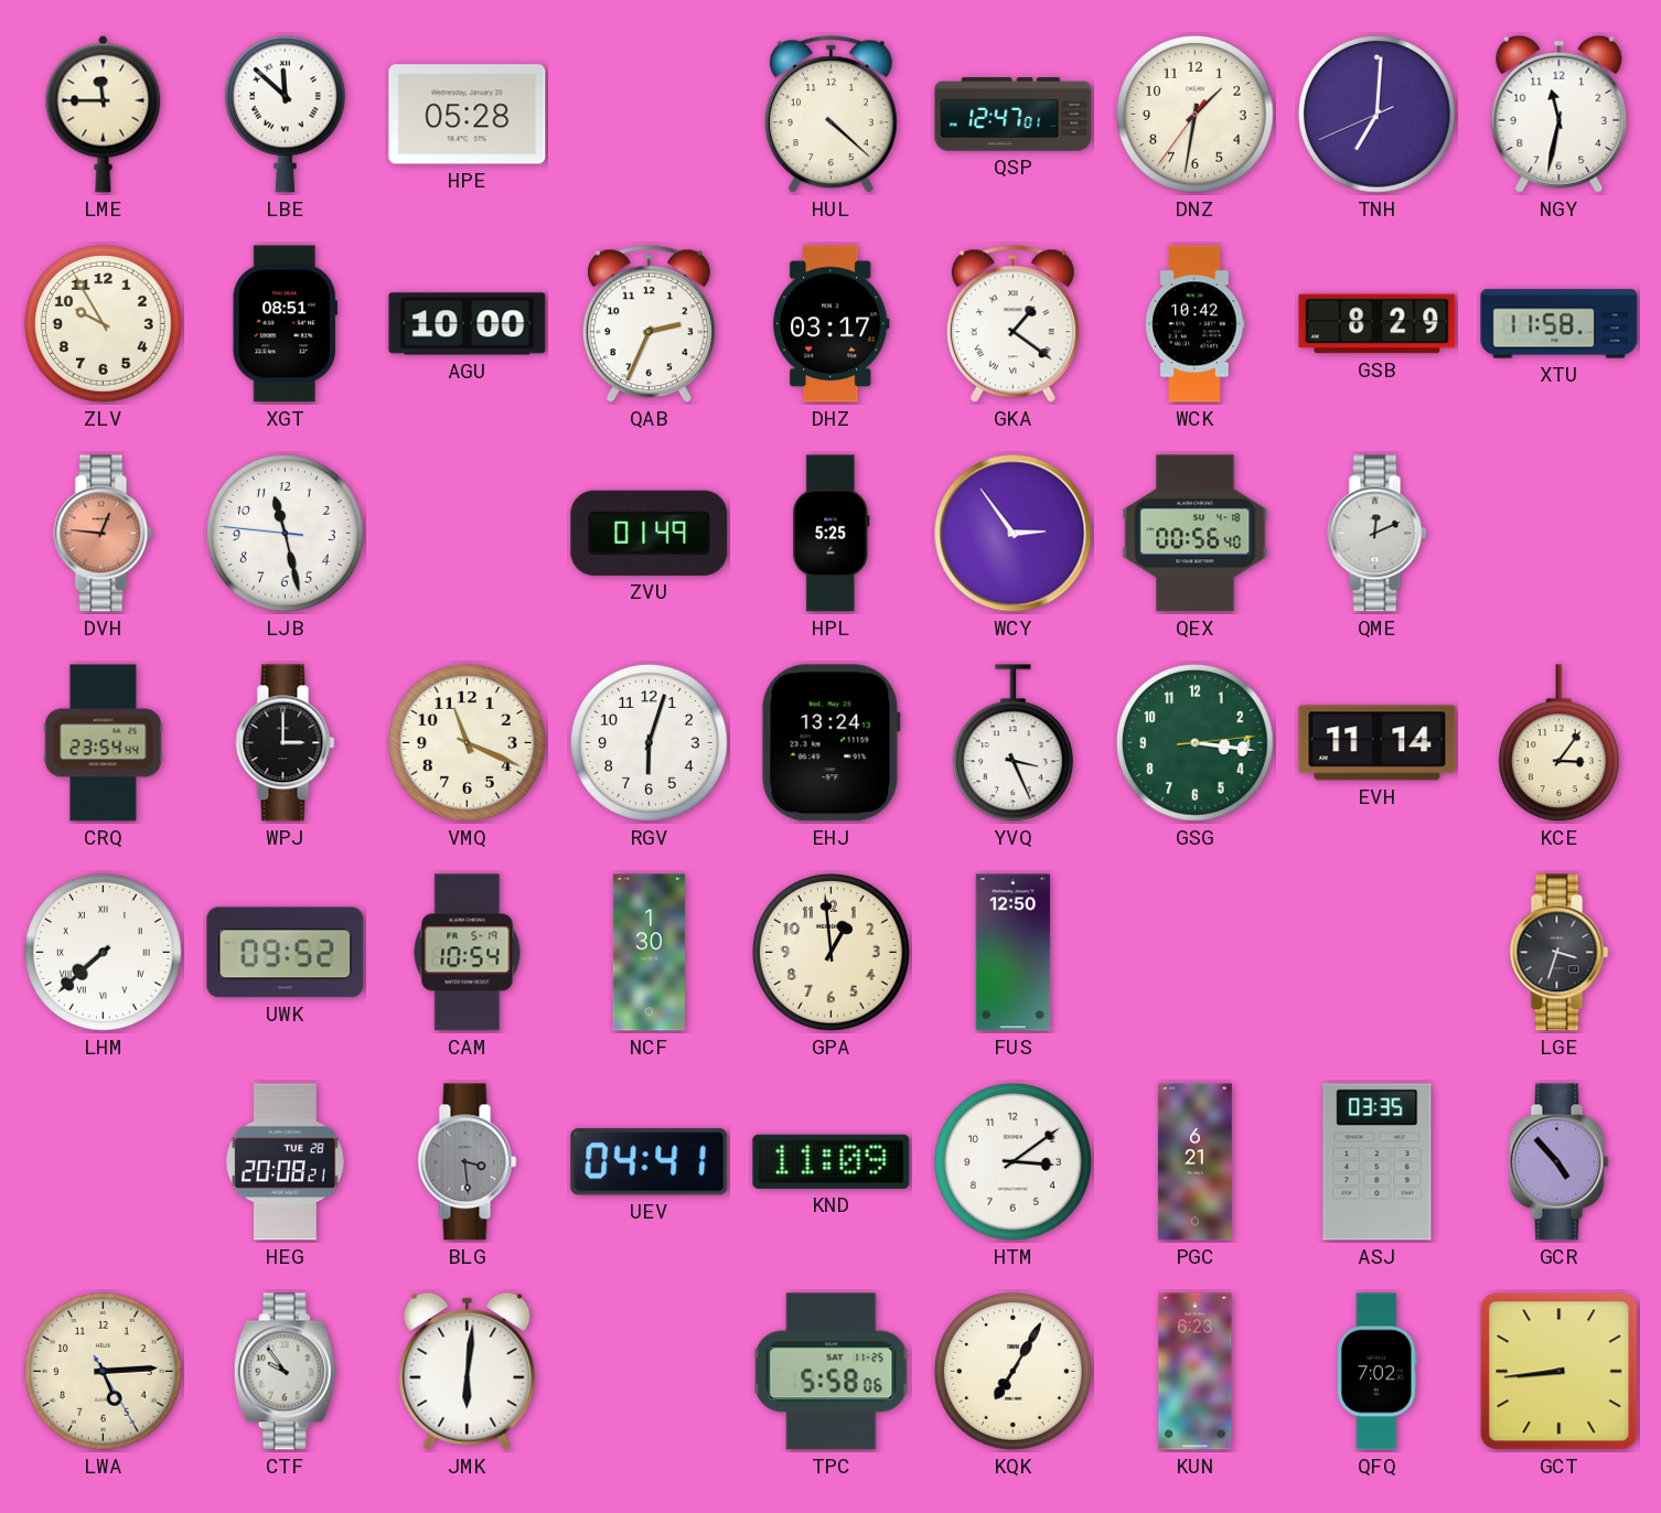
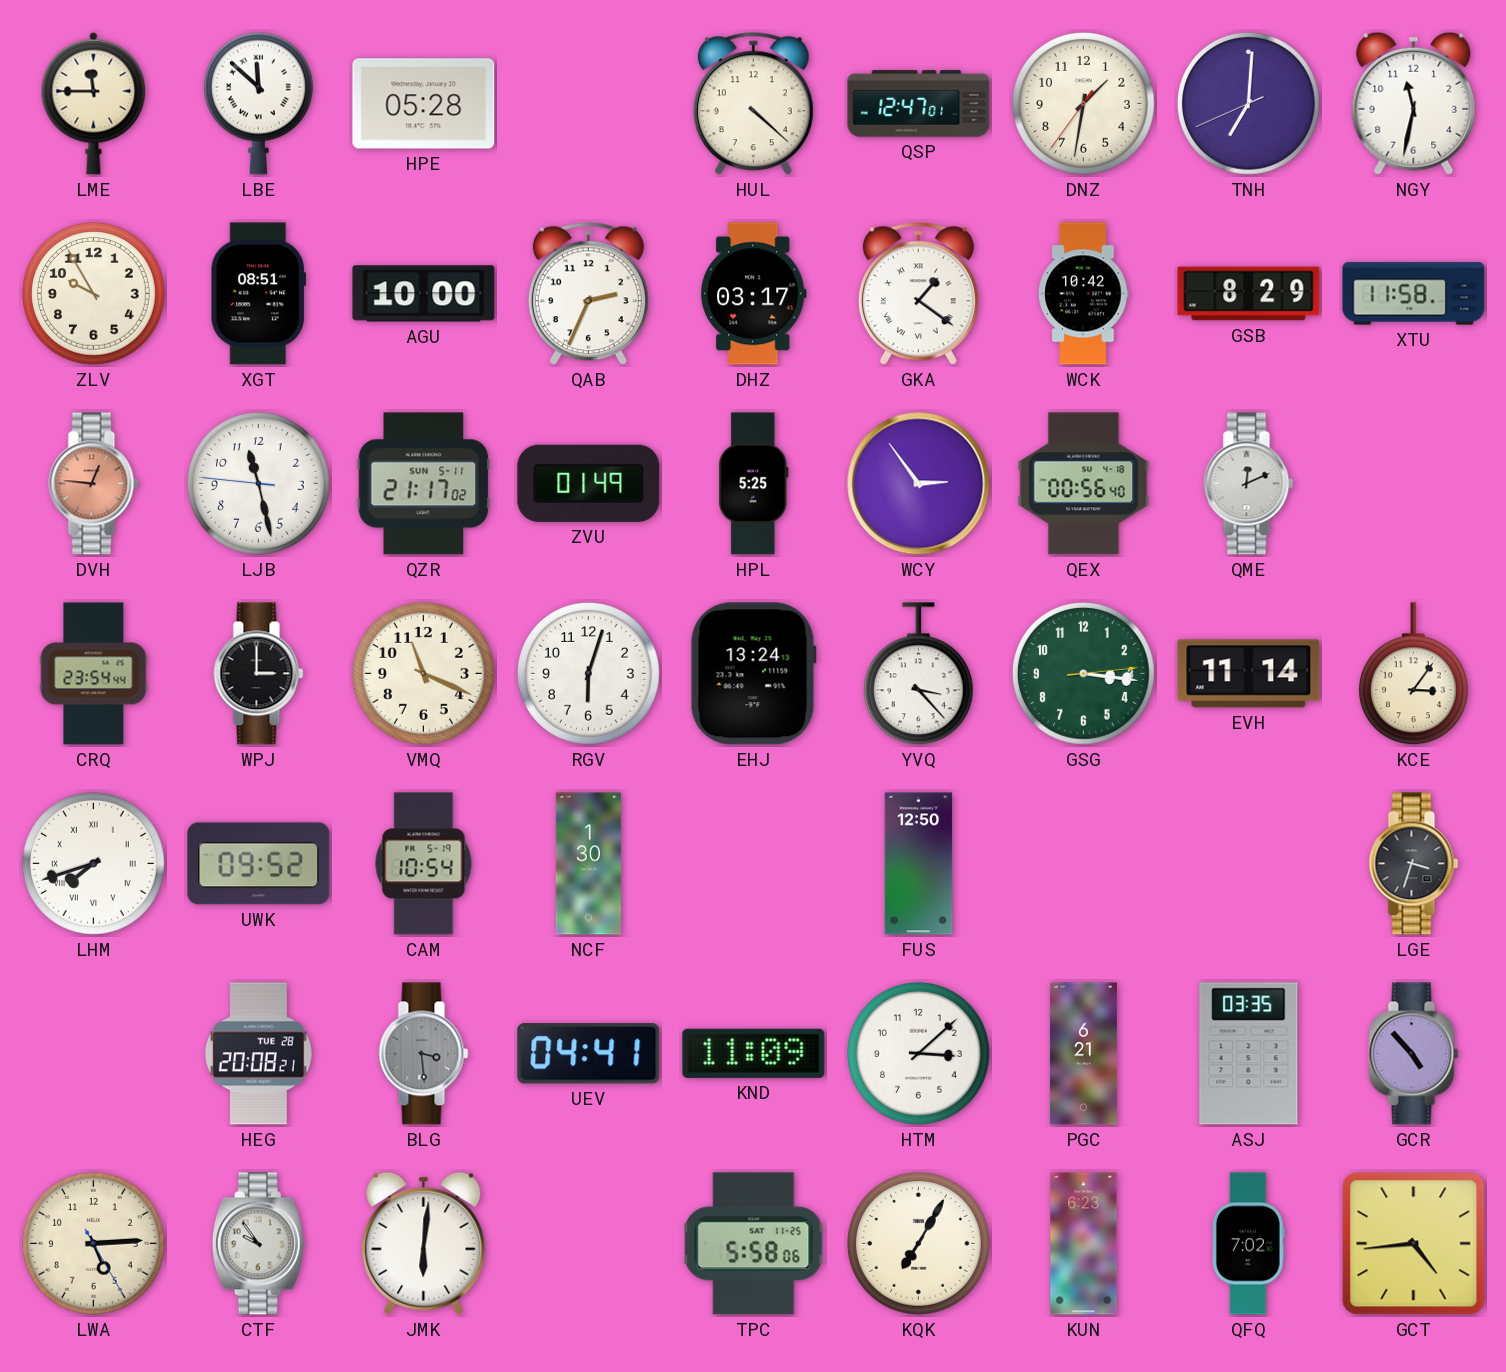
QZR: none -> 21:17 (424, 484)
YVQ: 3:26 -> 3:23 (918, 674)
LHM: 7:38 -> 7:42 (94, 864)
GPA: 12:59 -> none (832, 953)
HTM: 3:09 -> 3:08 (919, 1054)
GCT: 8:44 -> 4:44 (1414, 1244)
